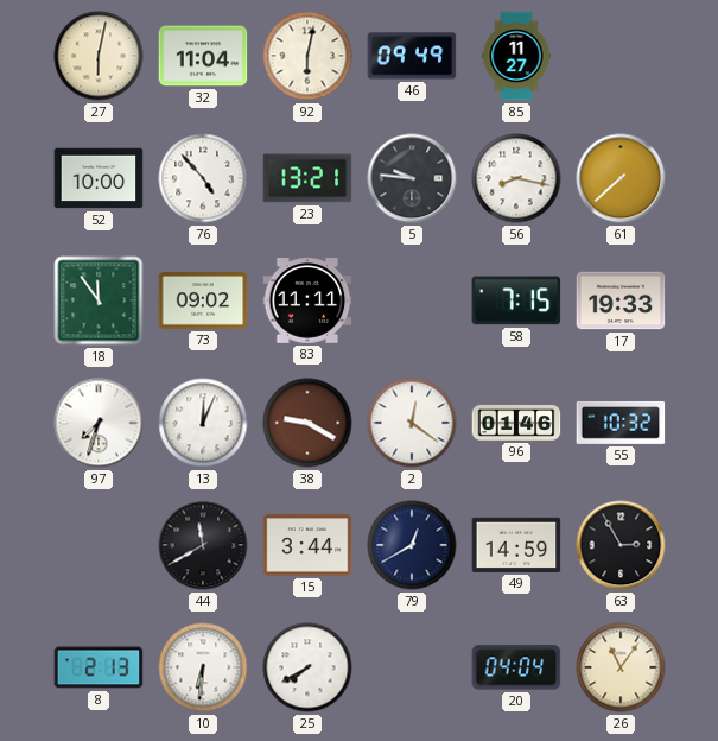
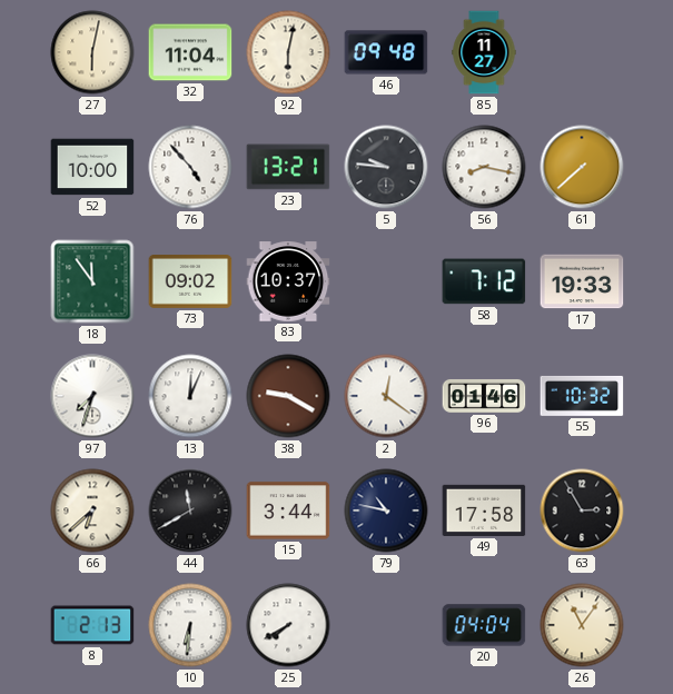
46: 09:49 -> 09:48 (386, 52)
83: 11:11 -> 10:37 (288, 281)
58: 7:15 -> 7:12 (484, 281)
66: none -> 6:38 (92, 510)
79: 12:40 -> 10:47 (386, 510)
49: 14:59 -> 17:58 (484, 510)
